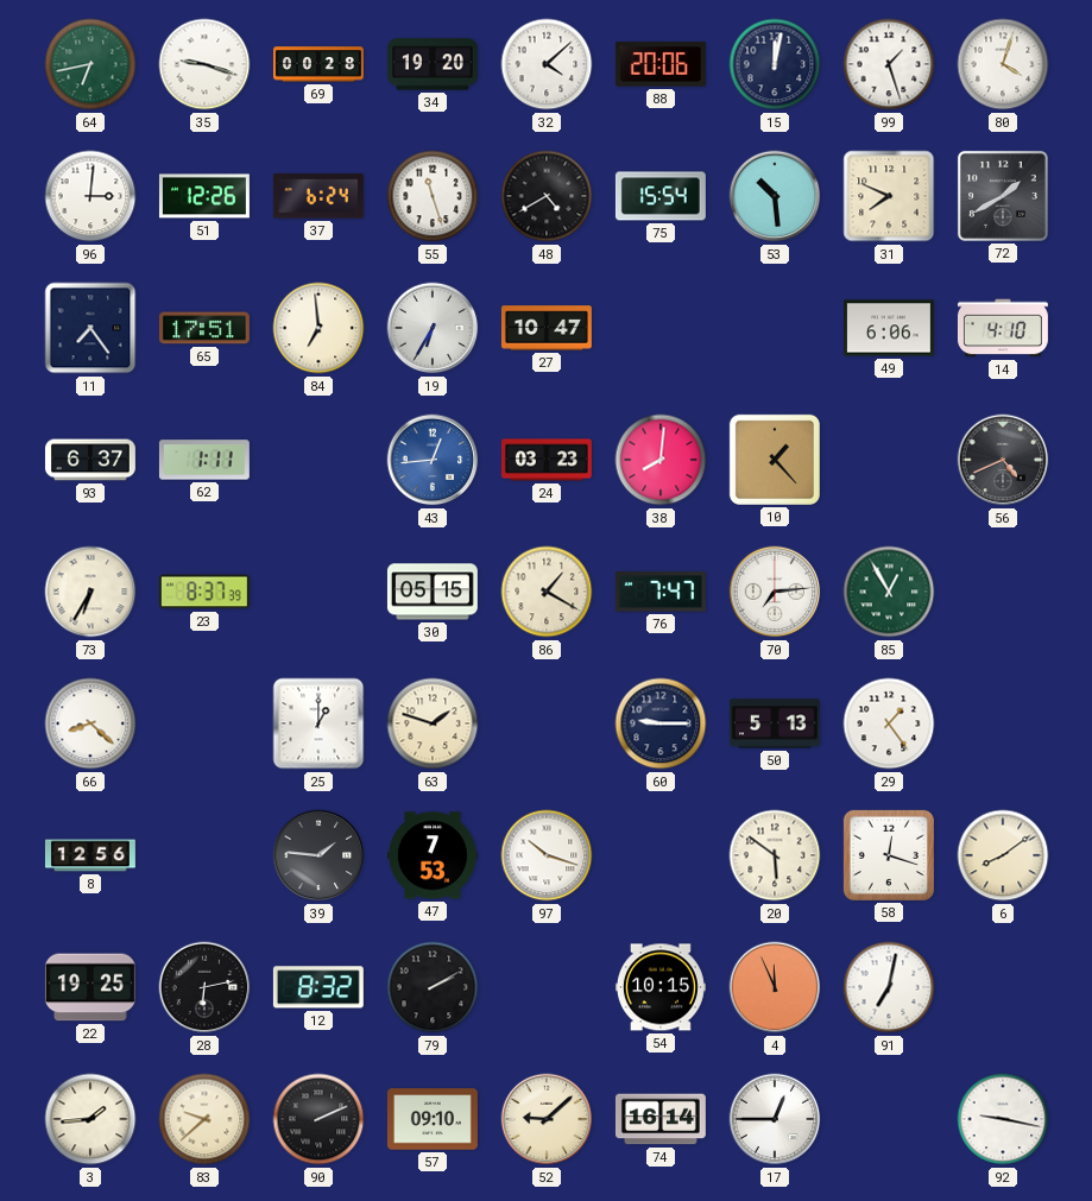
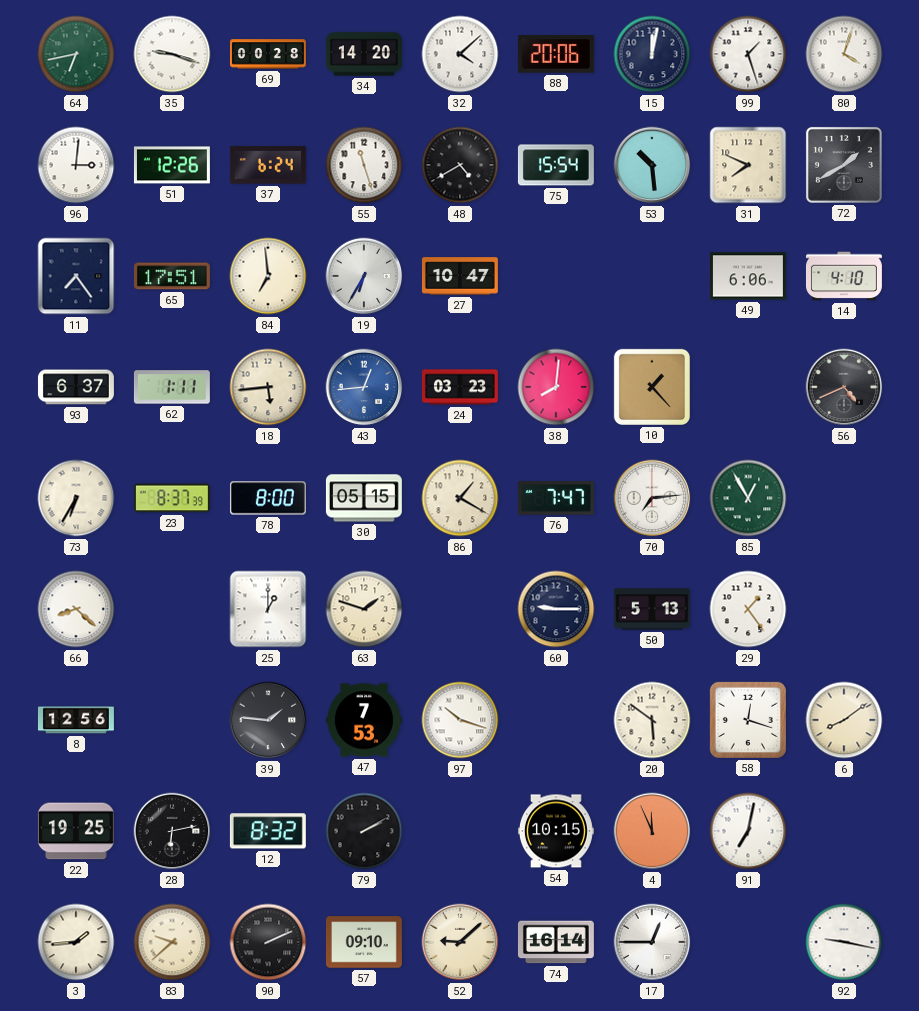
34: 19:20 -> 14:20 (364, 54)
18: none -> 5:44 (268, 387)
78: none -> 8:00 (268, 498)
